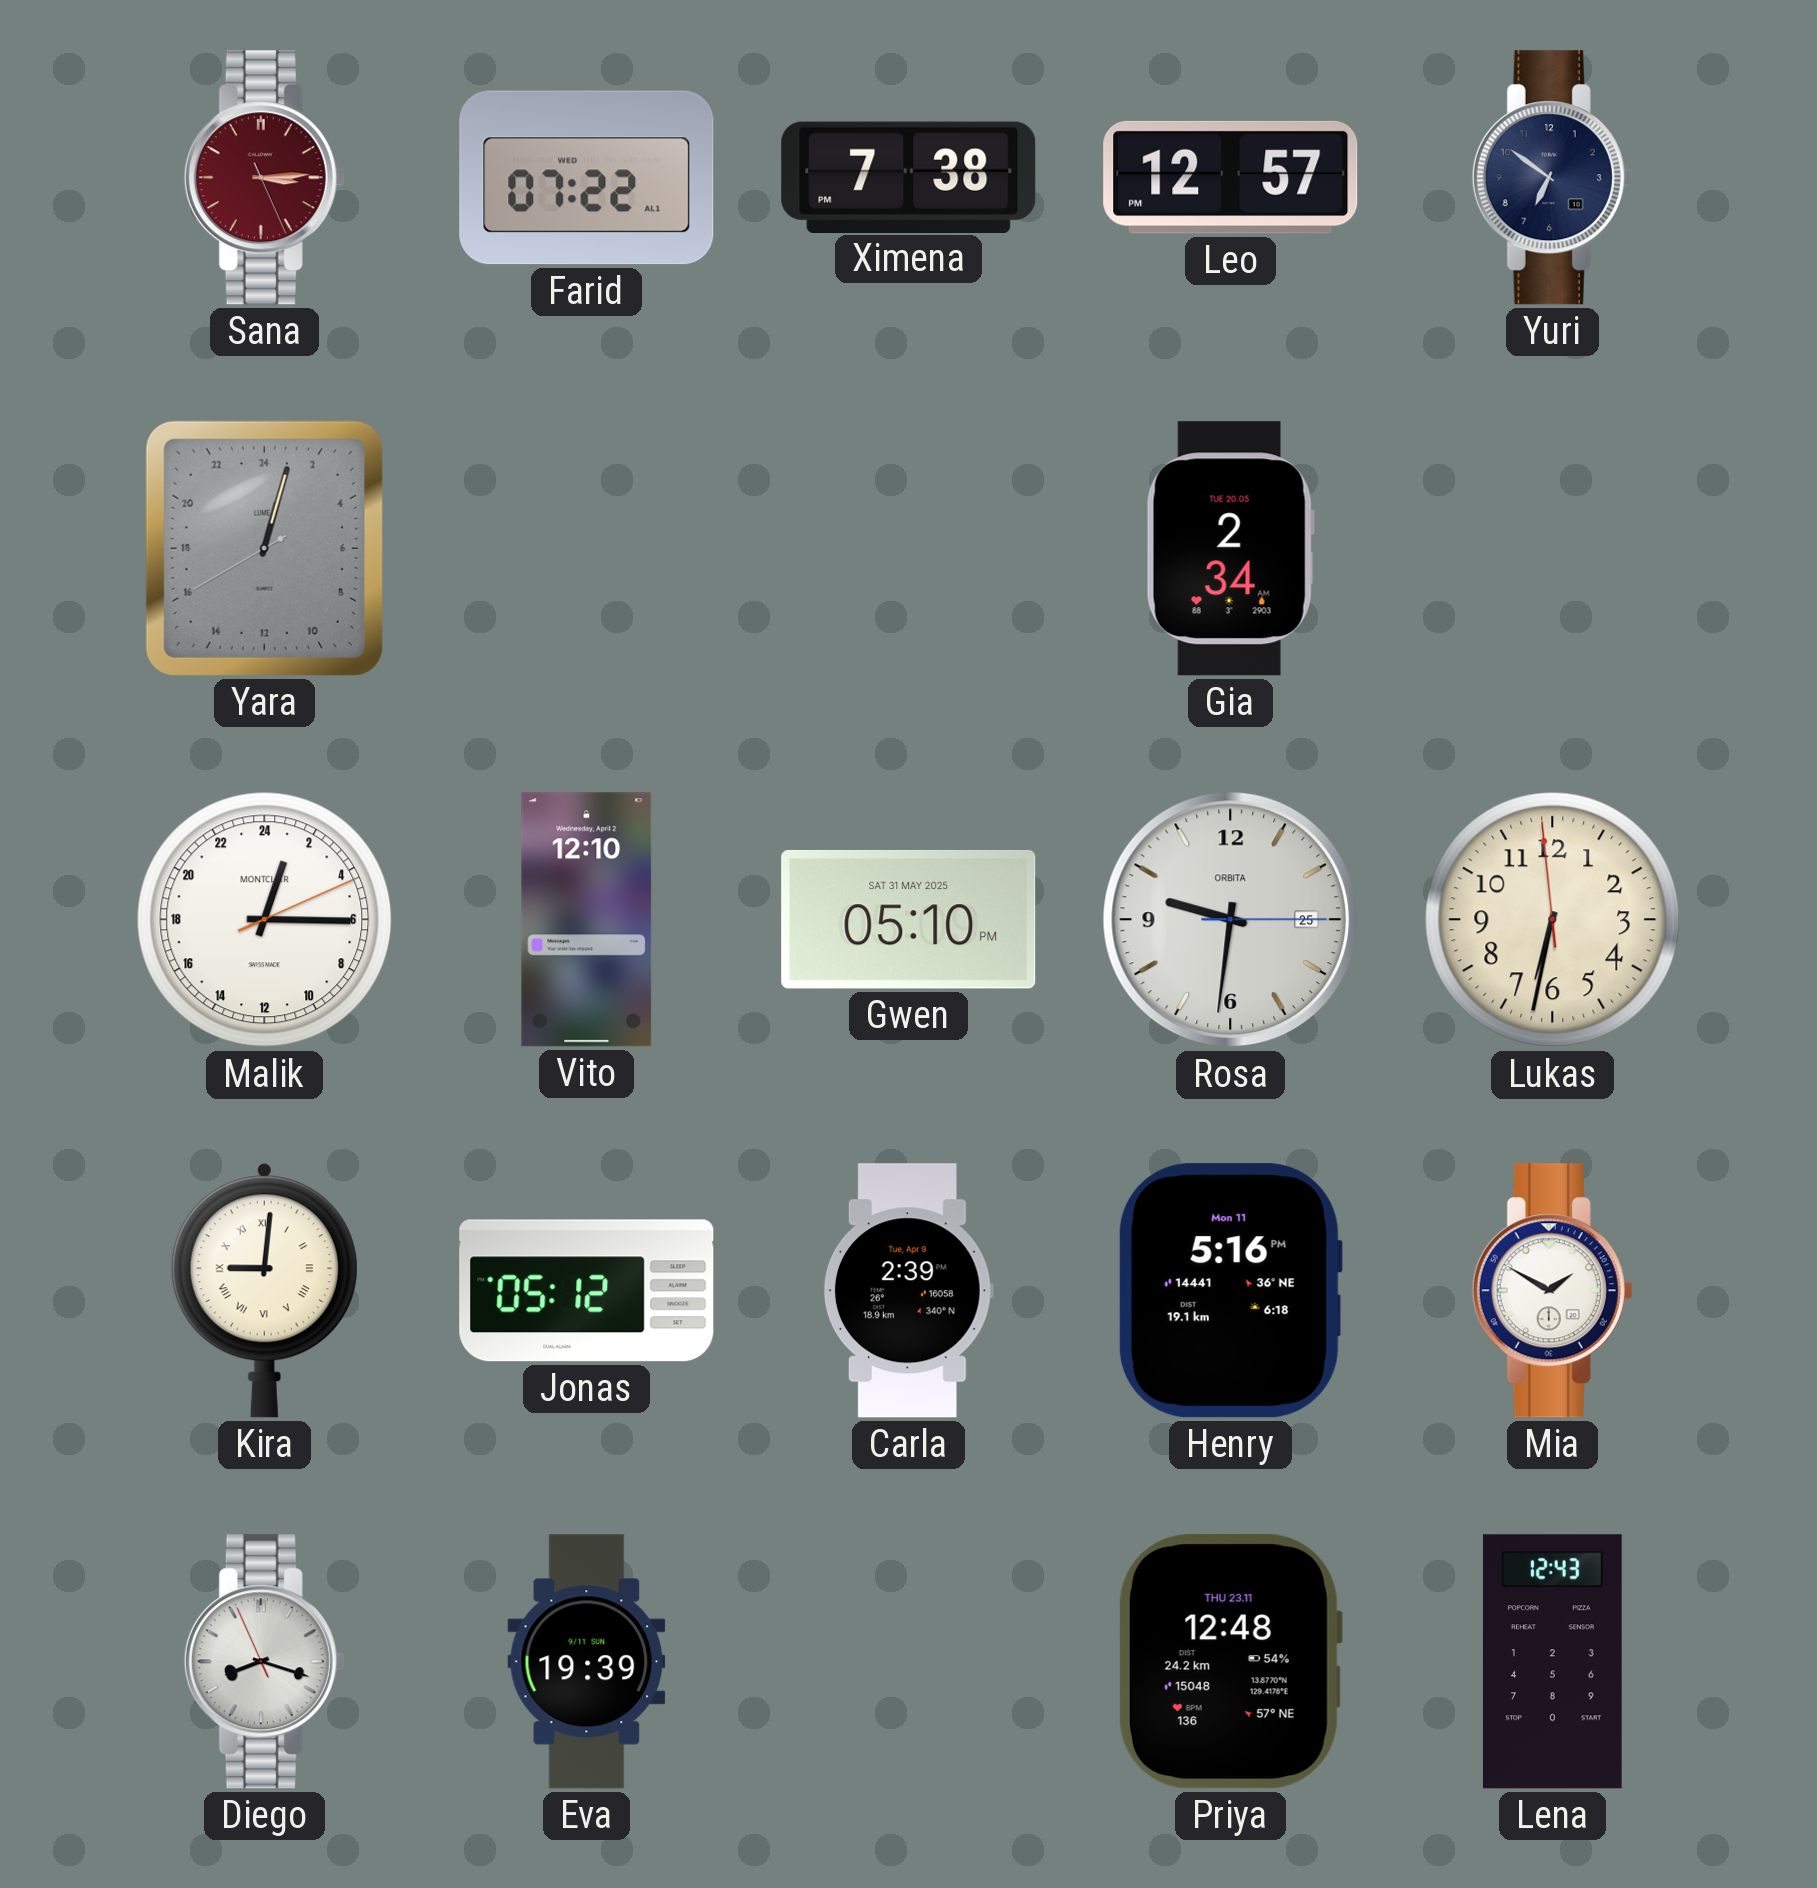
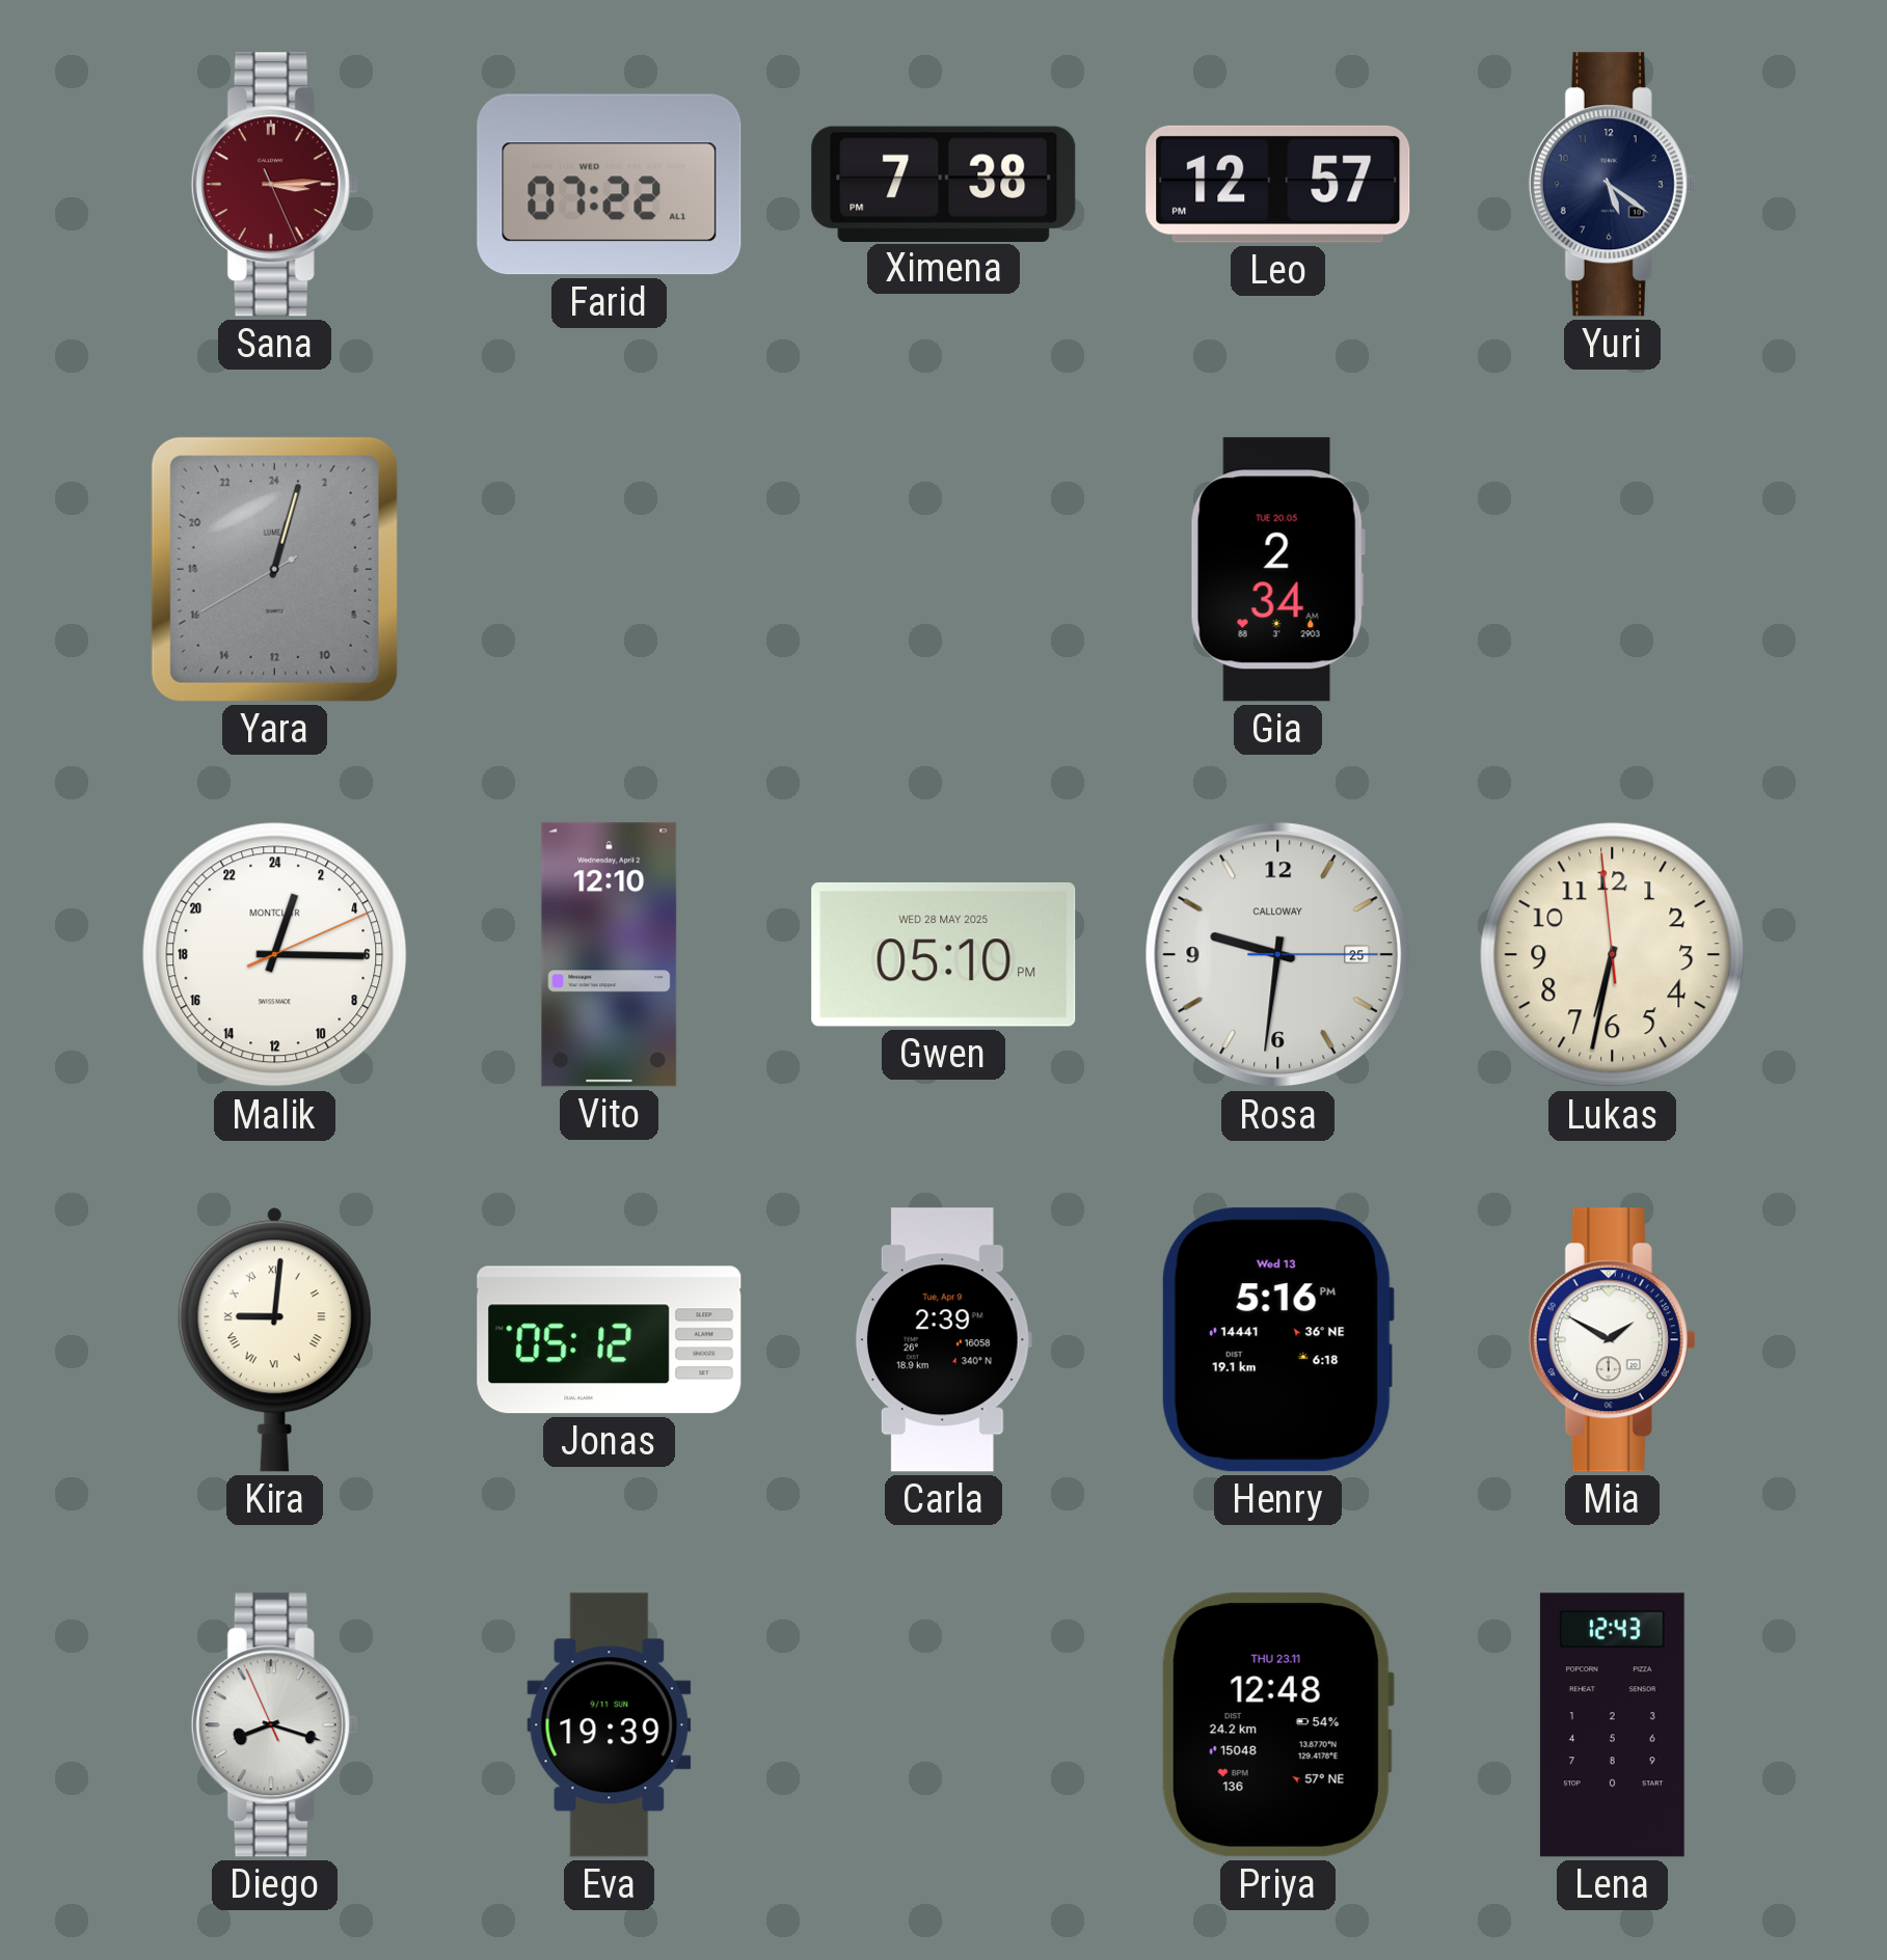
Yuri: 6:51 -> 5:21 (1612, 185)
Gwen date: SAT 31 MAY 2025 -> WED 28 MAY 2025 (944, 954)
Rosa brand: ORBITA -> CALLOWAY (1278, 955)
Henry date: Mon 11 -> Wed 13 (1277, 1340)
